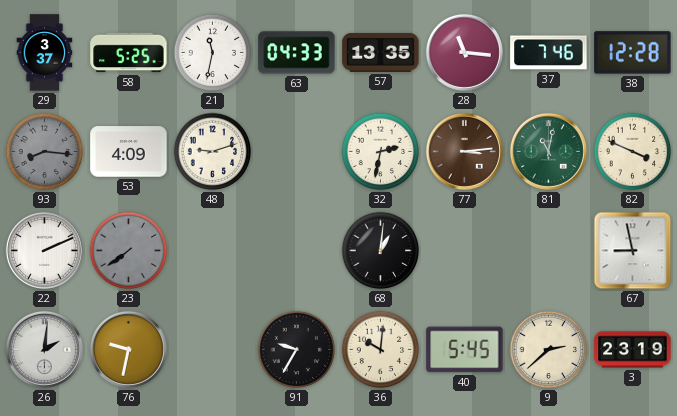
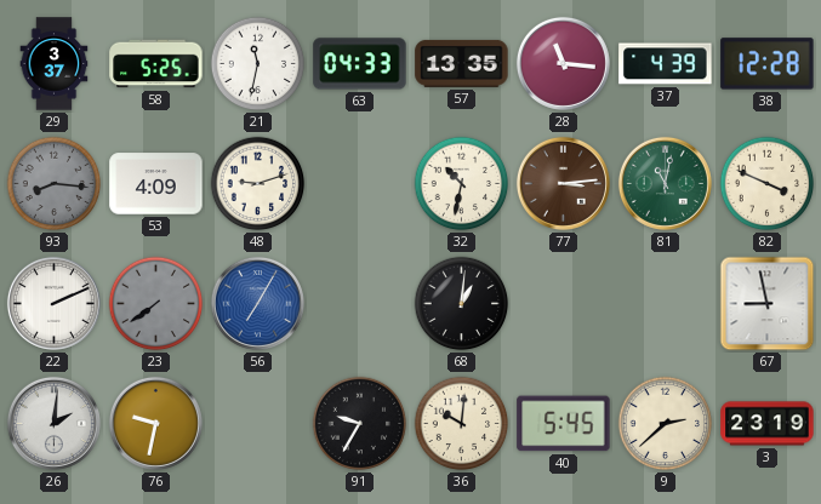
37: 7:46 -> 4:39 (666, 64)
32: 2:32 -> 10:32 (462, 184)
56: none -> 7:05 (257, 303)
